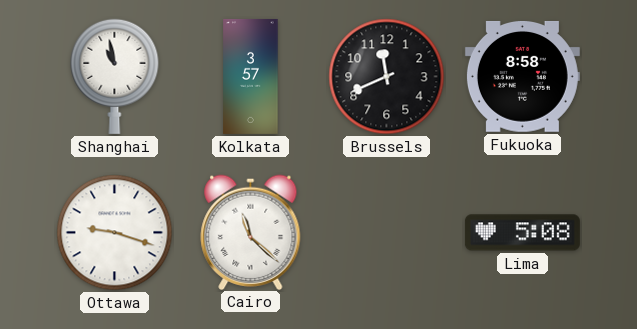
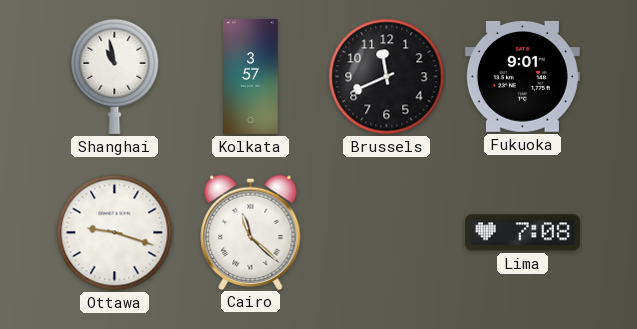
Fukuoka: 8:58 -> 9:01 (522, 77)
Lima: 5:08 -> 7:08 (522, 233)
